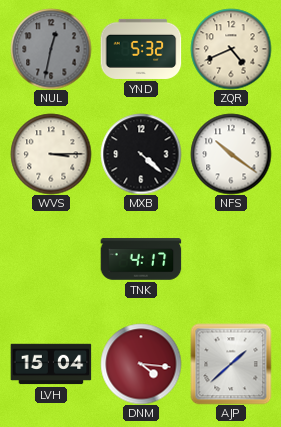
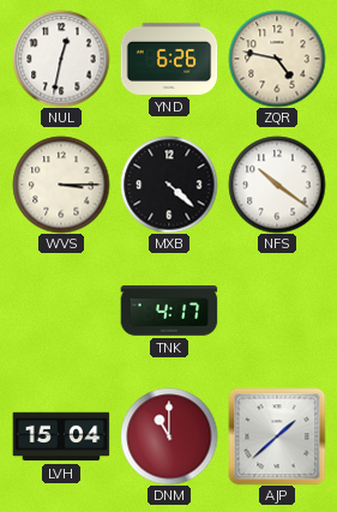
NUL dial: grey -> white (61, 59)
YND: 5:32 -> 6:26 (169, 59)
ZQR: 4:41 -> 4:47 (277, 59)
DNM: 4:16 -> 11:00 (169, 436)
